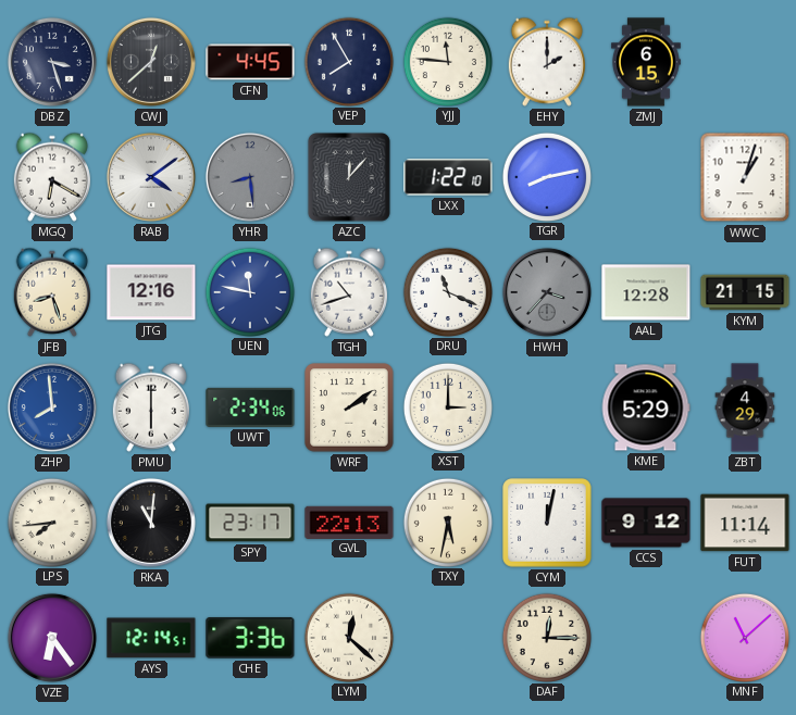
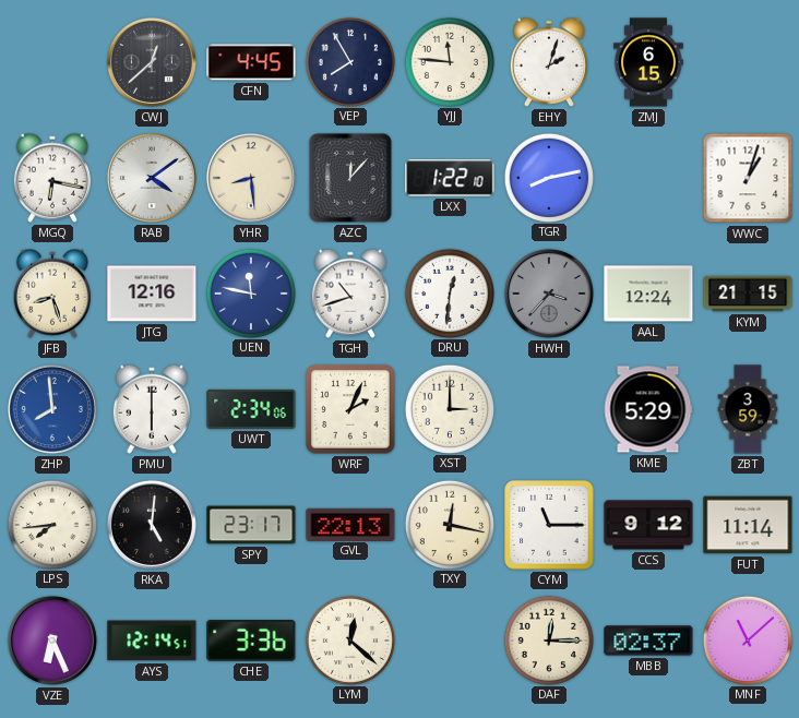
DBZ: 3:27 -> none (52, 62)
EHY: 2:00 -> 2:03 (549, 62)
MGQ: 6:20 -> 6:17 (52, 178)
YHR dial: grey -> cream (251, 178)
DRU: 11:19 -> 12:31 (449, 292)
AAL: 12:28 -> 12:24 (648, 294)
WRF: 2:09 -> 2:04 (350, 409)
ZBT: 4:29 -> 3:59 (748, 409)
RKA: 11:01 -> 5:01 (152, 525)
TXY: 5:32 -> 12:17 (449, 524)
CYM: 12:02 -> 11:15 (549, 525)
VZE: 6:24 -> 6:26 (52, 641)
MBB: none -> 02:37 (648, 641)
